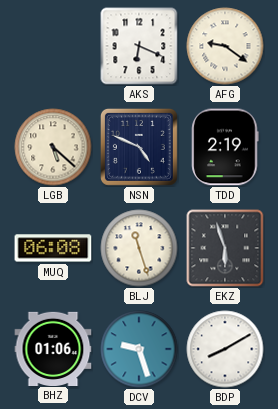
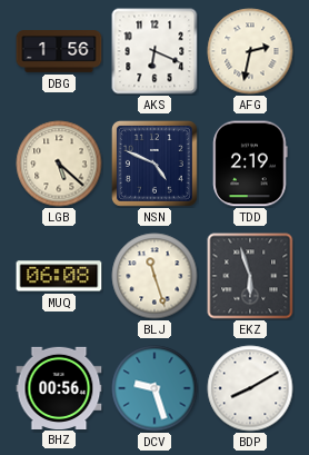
DBG: none -> 1:56 (59, 51)
AFG: 9:21 -> 2:32 (250, 51)
BHZ: 01:06 -> 00:56 (59, 387)
